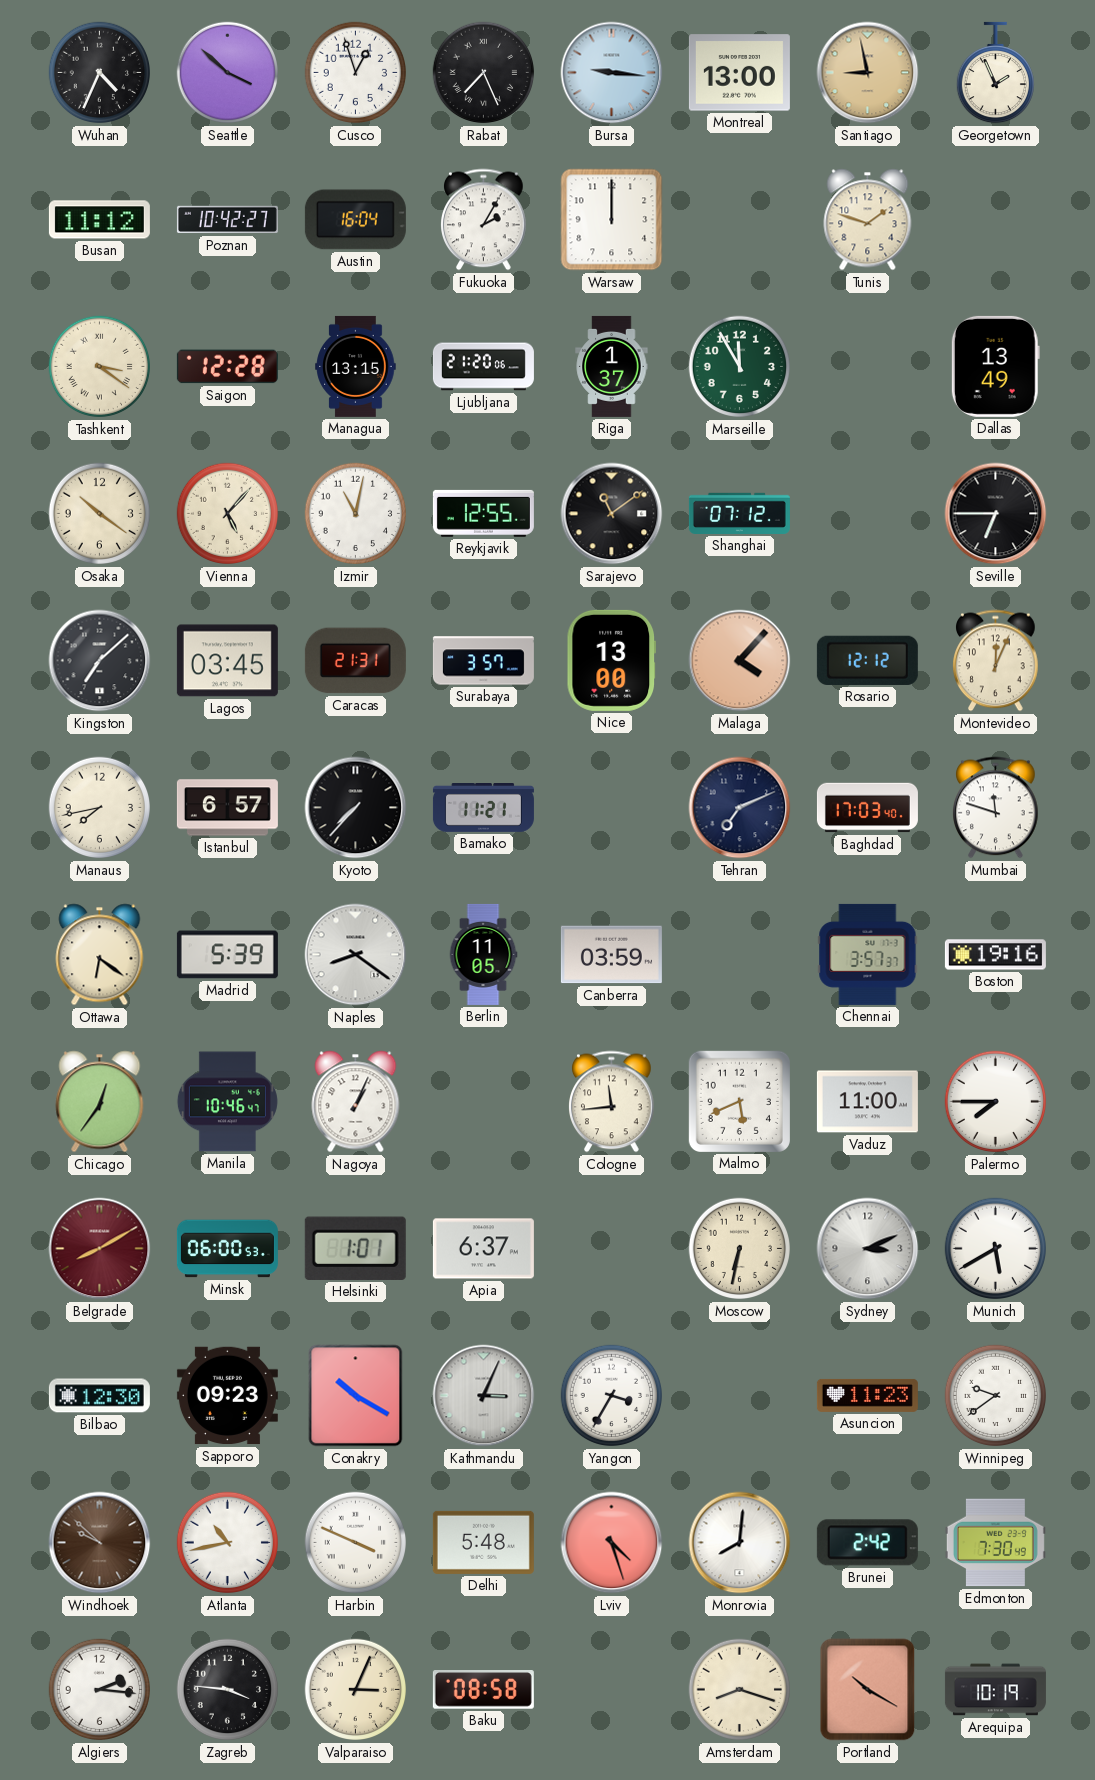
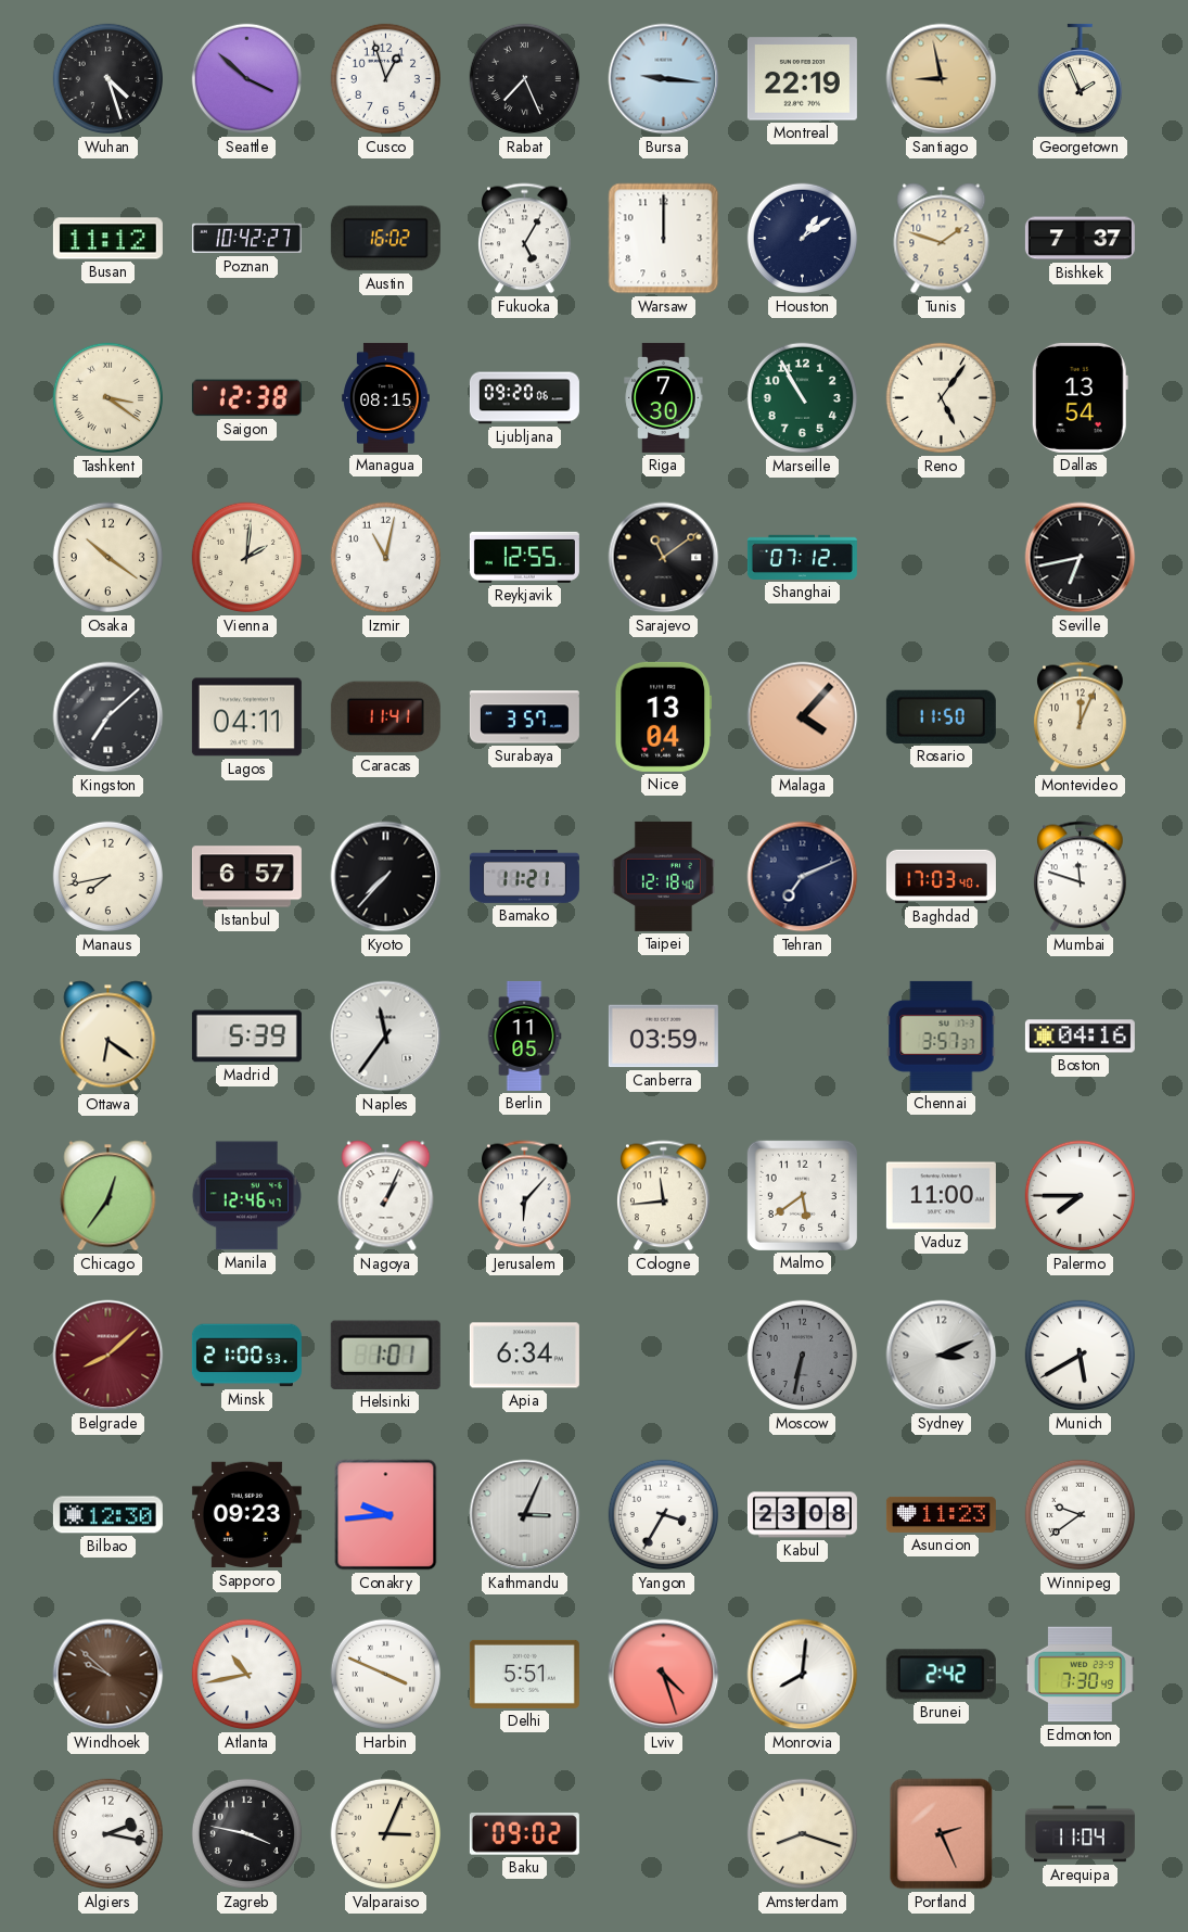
Wuhan: 4:34 -> 4:27 (108, 79)
Montreal: 13:00 -> 22:19 (802, 79)
Austin: 16:04 -> 16:02 (385, 239)
Fukuoka: 2:05 -> 5:05 (525, 239)
Houston: none -> 1:09 (803, 239)
Bishkek: none -> 7:37 (1080, 239)
Saigon: 12:28 -> 12:38 (246, 398)
Managua: 13:15 -> 08:15 (386, 397)
Ljubljana: 21:20 -> 09:20 (524, 398)
Riga: 1:37 -> 7:30 (664, 397)
Marseille: 11:55 -> 10:55 (803, 398)
Reno: none -> 5:06 (942, 398)
Dallas: 13:49 -> 13:54 (1080, 397)
Vienna: 5:07 -> 2:01 (247, 558)
Seville: 6:45 -> 6:43 (1081, 558)
Lagos: 03:45 -> 04:11 (246, 717)
Caracas: 21:31 -> 11:41 (385, 717)
Nice: 13:00 -> 13:04 (663, 716)
Rosario: 12:12 -> 11:50 (941, 716)
Taipei: none -> 12:18 (663, 876)
Naples: 8:21 -> 11:36 (386, 1037)
Boston: 19:16 -> 04:16 (1080, 1037)
Manila: 10:46 -> 12:46 (246, 1196)
Jerusalem: none -> 6:07 (525, 1196)
Malmo: 5:41 -> 5:39 (802, 1195)
Belgrade: 8:10 -> 8:08 (108, 1356)
Minsk: 06:00 -> 21:00 (246, 1356)
Apia: 6:37 -> 6:34 (524, 1356)
Moscow dial: cream -> grey (803, 1356)
Conakry: 10:20 -> 9:44 (386, 1515)
Kabul: none -> 23:08 (802, 1515)
Delhi: 5:48 -> 5:51 (524, 1674)
Algiers: 2:16 -> 2:17 (108, 1834)
Zagreb: 3:46 -> 3:47 (247, 1834)
Baku: 08:58 -> 09:02 (524, 1834)
Portland: 10:20 -> 2:26 (942, 1834)
Arequipa: 10:19 -> 11:04 (1080, 1834)
